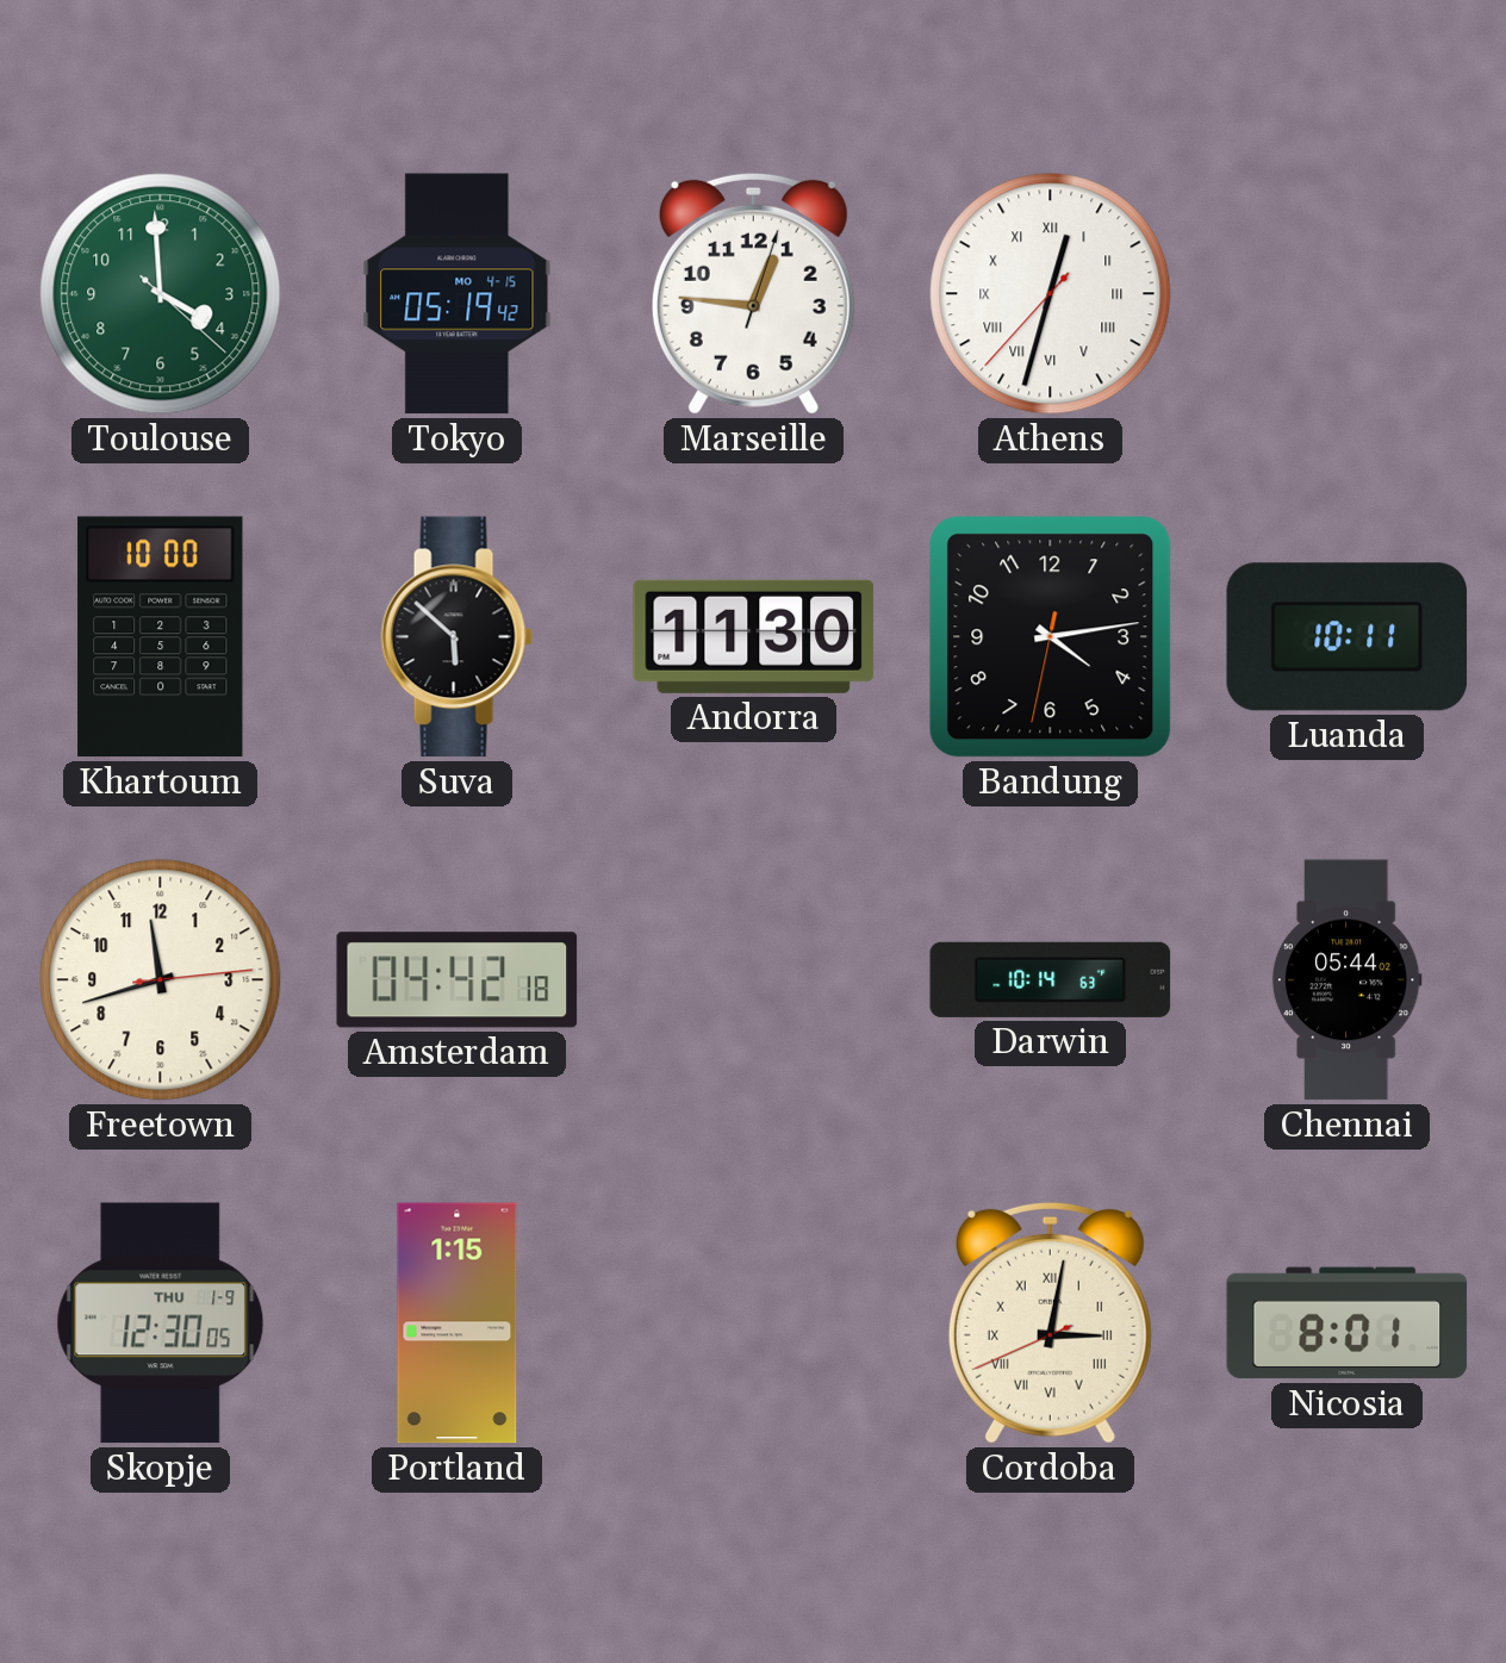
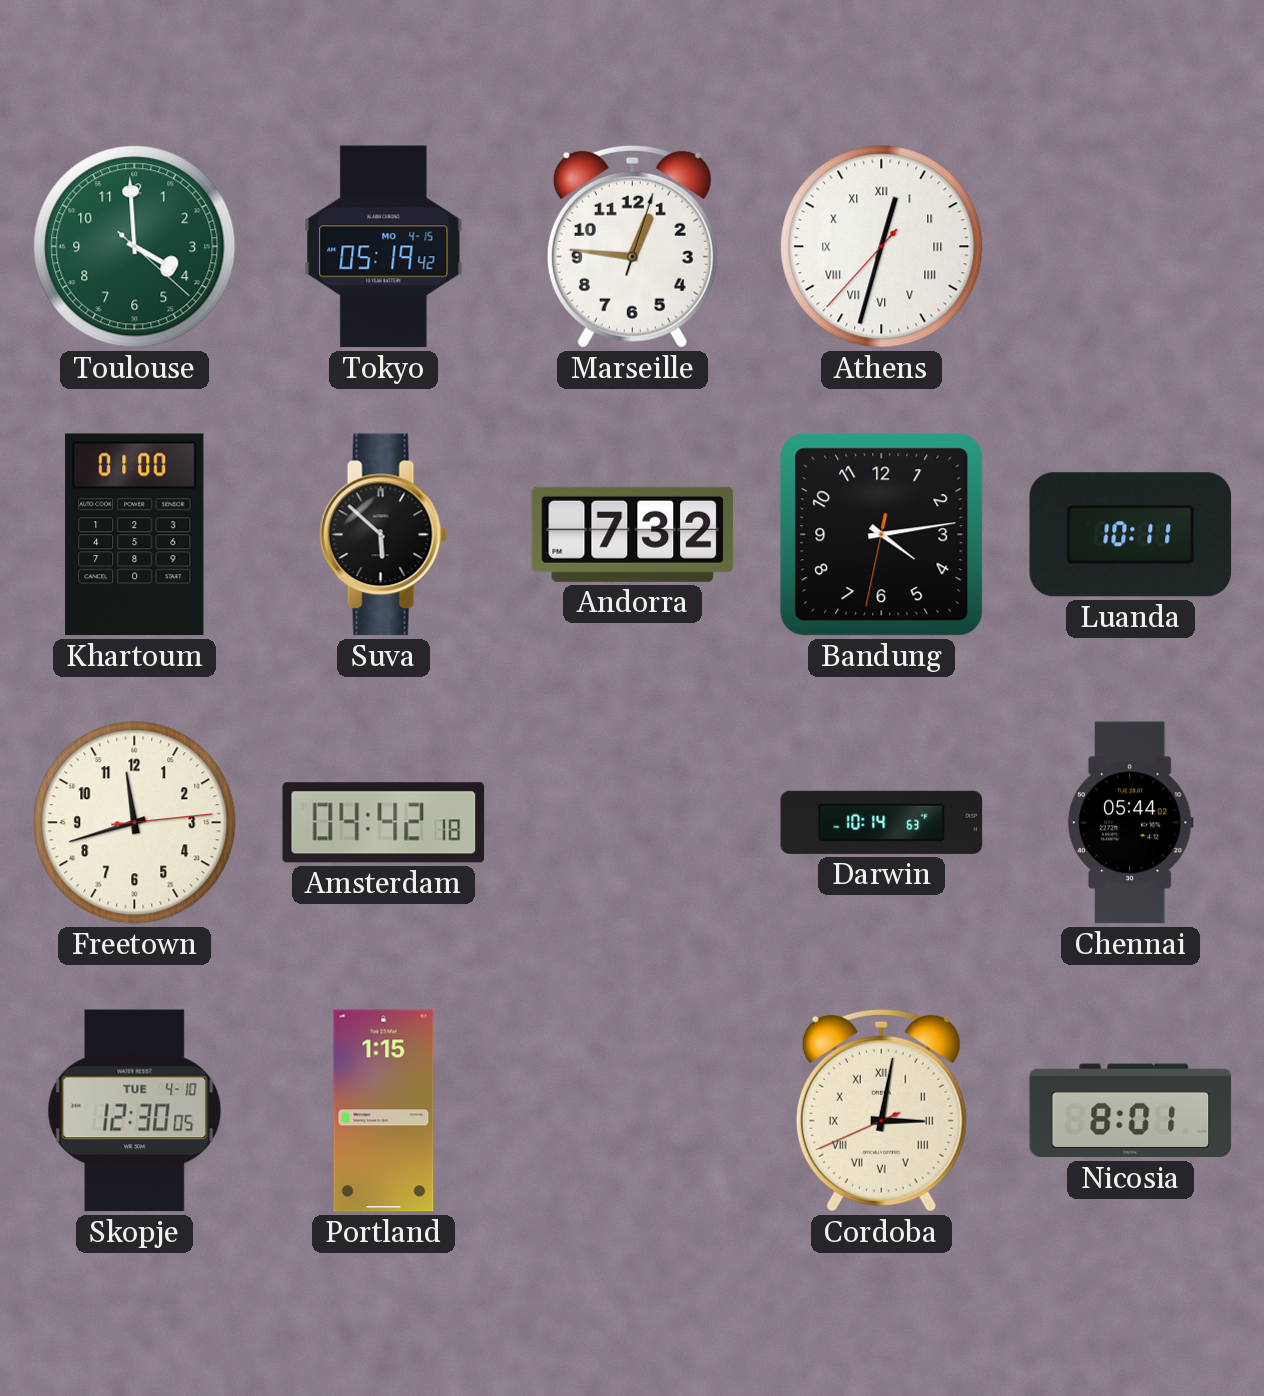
Khartoum: 10:00 -> 01:00 (135, 535)
Andorra: 11:30 -> 7:32 (633, 534)
Skopje date: THU 1-9 -> TUE 4-10 (135, 1111)
